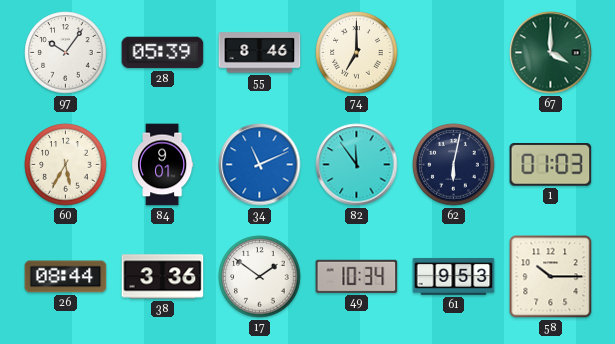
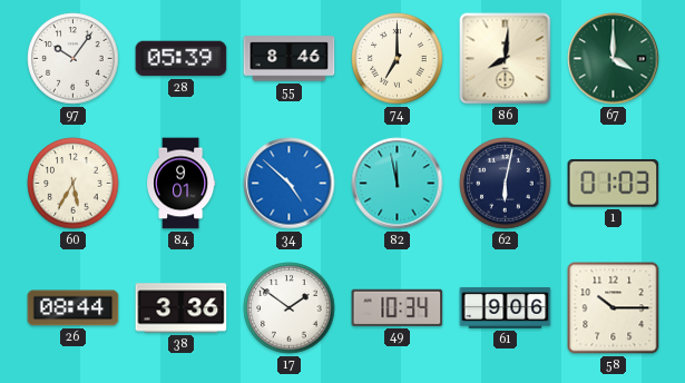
86: none -> 8:01 (506, 59)
34: 11:11 -> 4:52 (290, 184)
82: 11:54 -> 11:58 (398, 184)
61: 9:53 -> 9:06 (506, 307)
